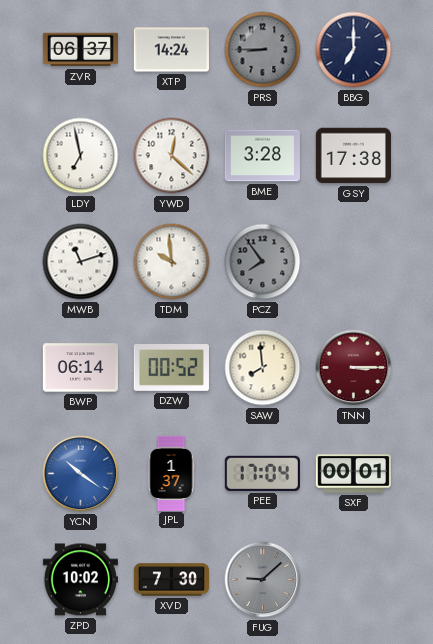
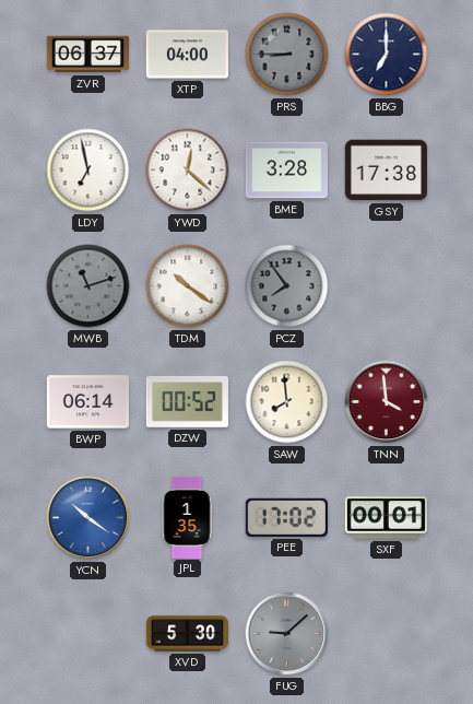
XTP: 14:24 -> 04:00 (187, 55)
MWB dial: white -> grey (88, 286)
TDM: 9:59 -> 10:21 (188, 286)
TNN: 3:15 -> 3:59 (387, 402)
JPL: 1:37 -> 1:35 (187, 517)
PEE: 17:04 -> 17:02 (286, 517)
ZPD: 10:02 -> none (80, 580)
XVD: 7:30 -> 5:30 (187, 634)
